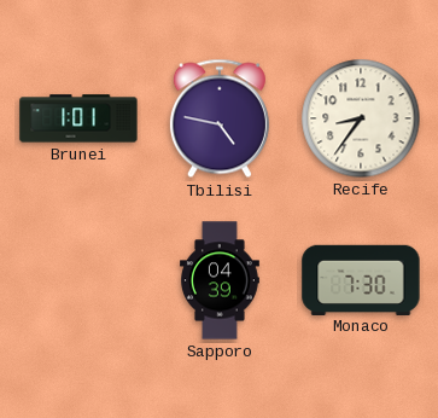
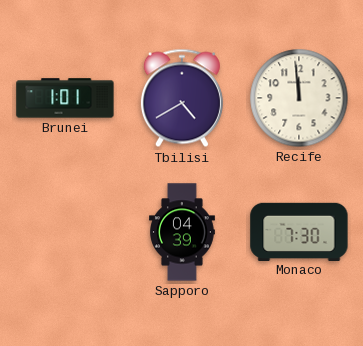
Tbilisi: 4:47 -> 4:40 (182, 98)
Recife: 8:36 -> 11:59 (299, 98)
